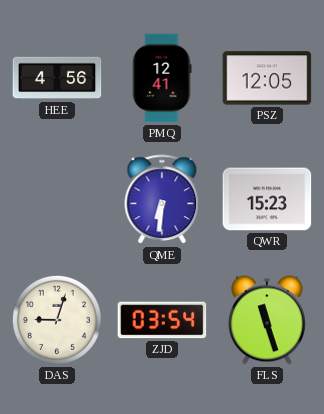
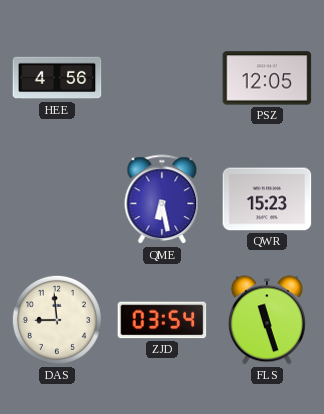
PMQ: 12:41 -> none (162, 78)
QME: 6:31 -> 6:28 (162, 200)
DAS: 9:03 -> 8:59 (57, 320)
